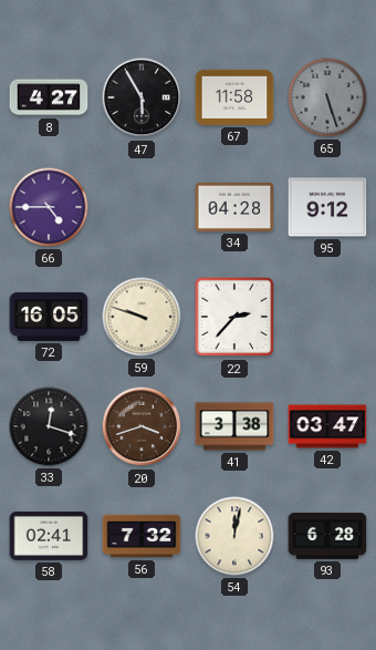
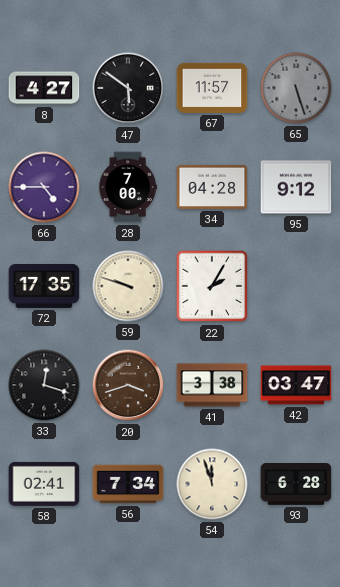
47: 5:55 -> 5:51 (128, 88)
67: 11:58 -> 11:57 (212, 88)
28: none -> 7:00 (128, 187)
72: 16:05 -> 17:35 (44, 286)
22: 2:37 -> 2:05 (212, 286)
56: 7:32 -> 7:34 (128, 484)
54: 12:02 -> 11:57 (212, 484)
